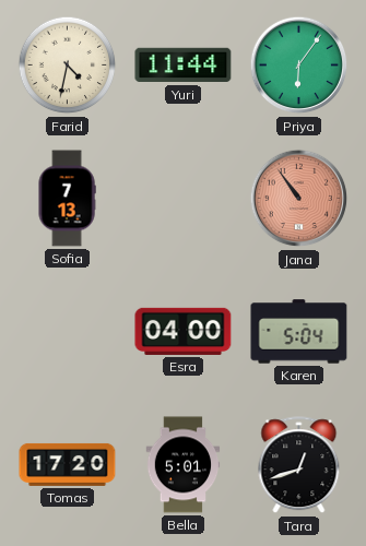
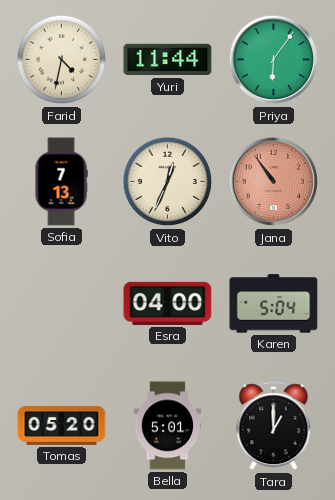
Vito: none -> 12:34 (168, 182)
Tomas: 17:20 -> 05:20 (62, 425)
Tara: 12:42 -> 1:00 (274, 426)
